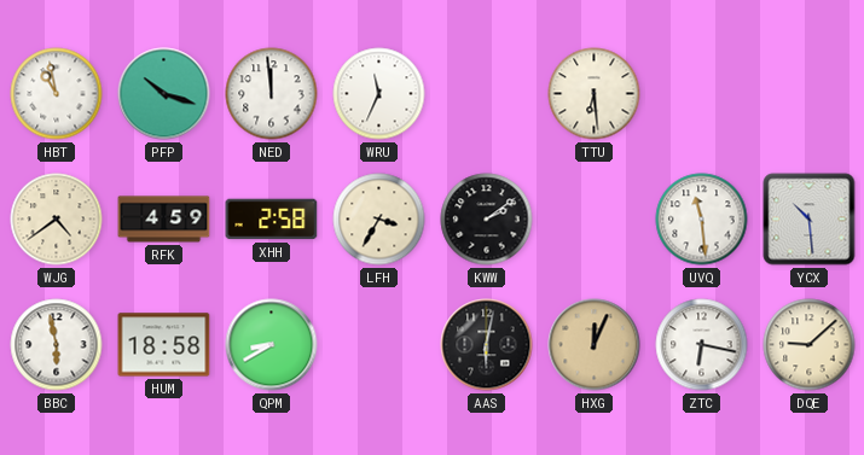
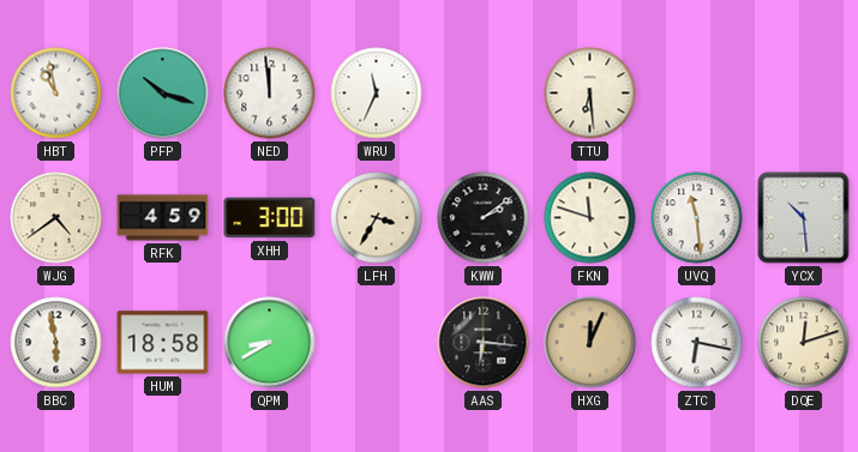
XHH: 2:58 -> 3:00 (270, 218)
FKN: none -> 11:48 (590, 218)
AAS: 6:02 -> 6:16 (484, 343)
DQE: 9:08 -> 12:12 (804, 343)
